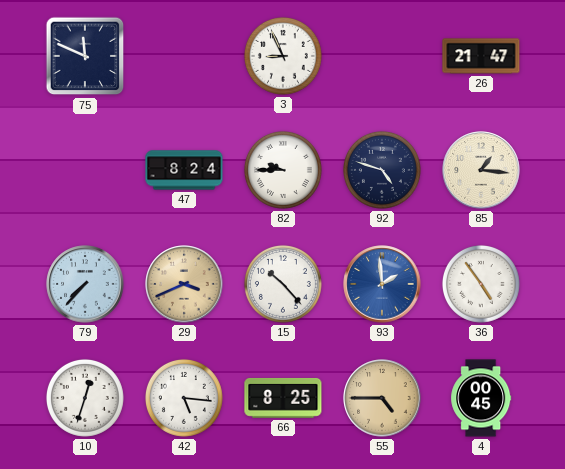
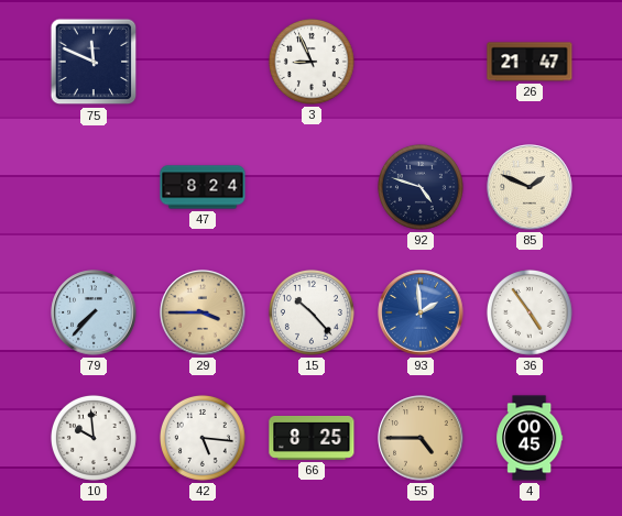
82: 9:45 -> none (283, 170)
85: 1:16 -> 1:49 (530, 187)
29: 3:41 -> 3:45 (203, 312)
10: 12:33 -> 9:59 (94, 438)
